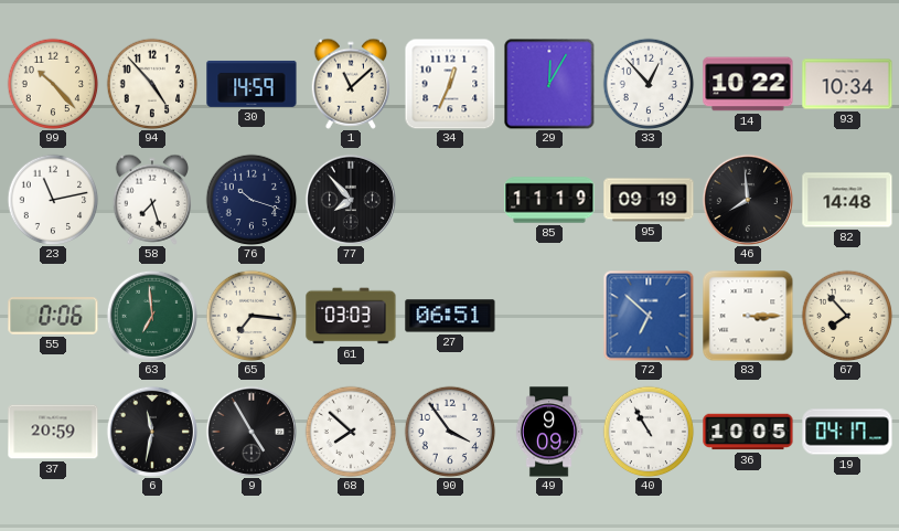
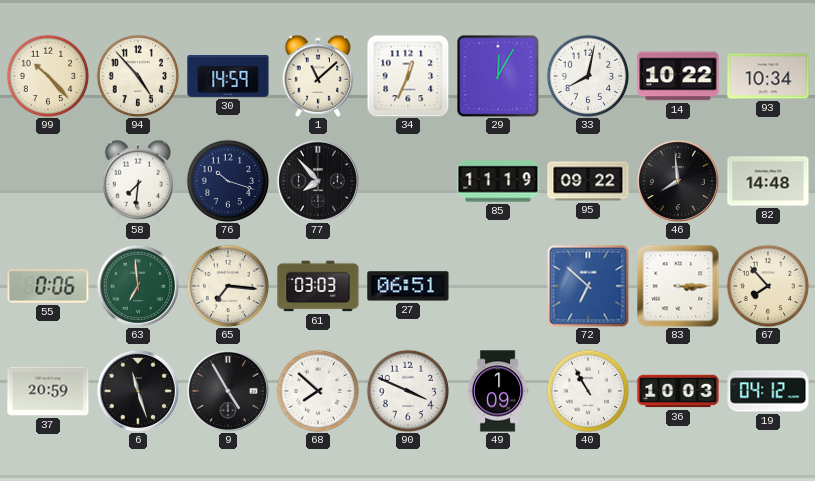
33: 12:53 -> 8:02 (588, 76)
23: 11:13 -> none (53, 200)
58: 7:27 -> 7:31 (138, 181)
95: 09:19 -> 09:22 (588, 181)
6: 11:32 -> 11:27 (138, 391)
90: 3:54 -> 3:49 (408, 391)
49: 9:09 -> 1:09 (498, 391)
36: 10:05 -> 10:03 (678, 391)
19: 04:17 -> 04:12 (768, 391)
